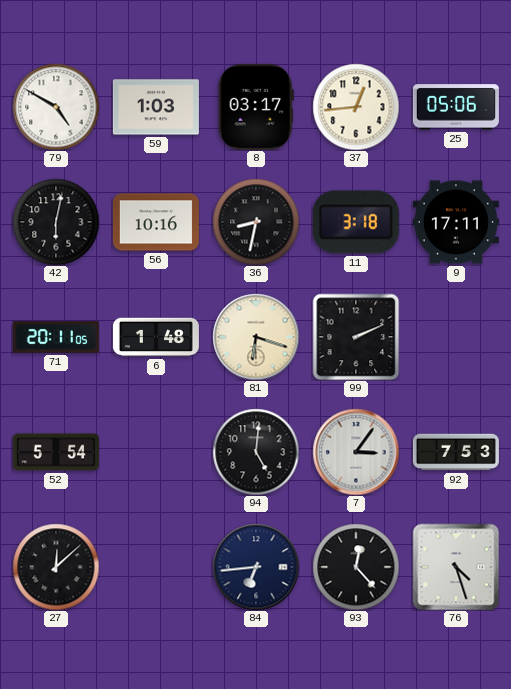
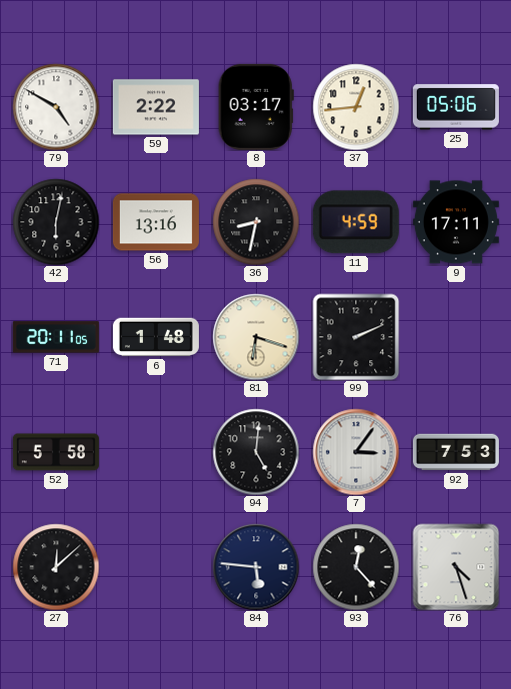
59: 1:03 -> 2:22 (156, 107)
56: 10:16 -> 13:16 (156, 222)
11: 3:18 -> 4:59 (356, 222)
52: 5:54 -> 5:58 (56, 452)
84: 6:44 -> 5:46 (256, 567)
